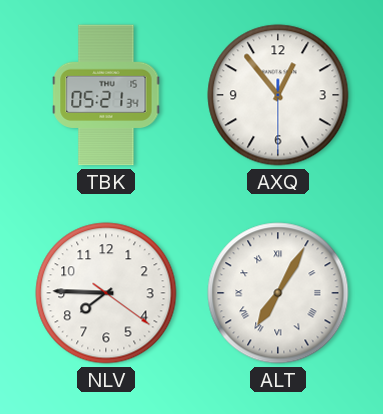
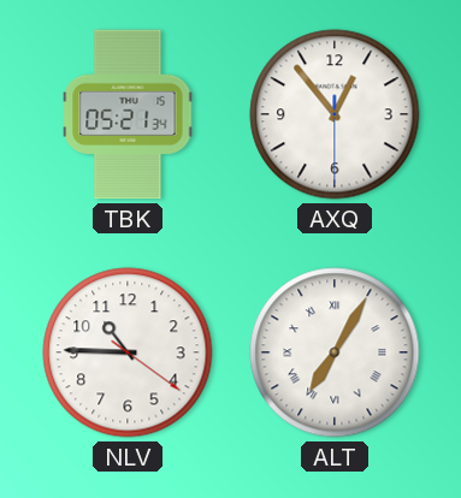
NLV: 7:45 -> 10:45 (128, 352)
